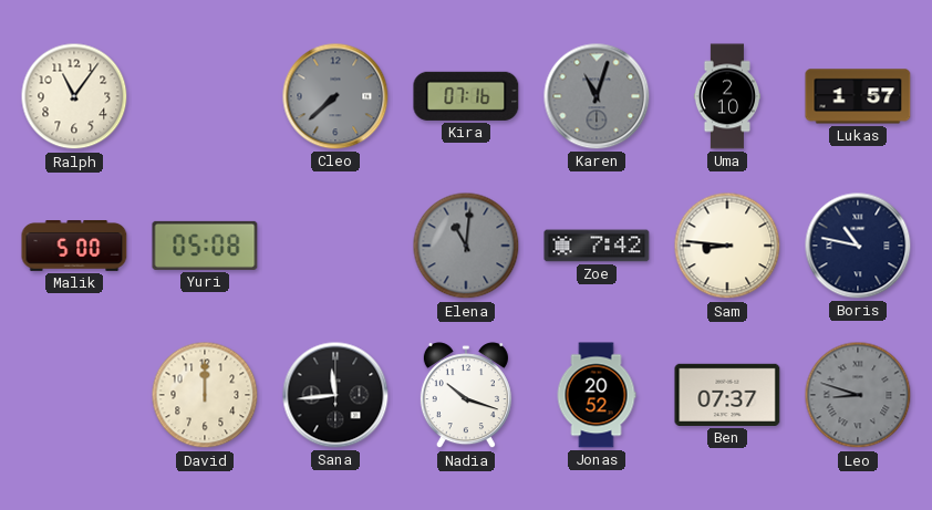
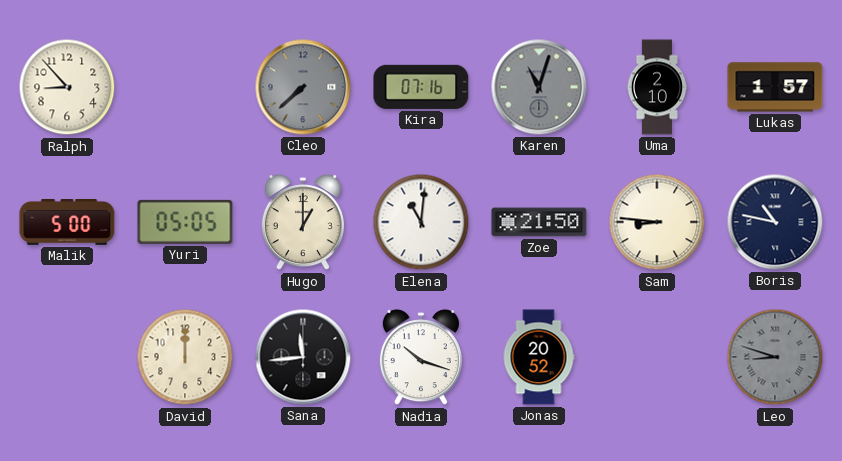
Ralph: 11:06 -> 8:53 (67, 87)
Yuri: 05:08 -> 05:05 (185, 222)
Hugo: none -> 1:00 (303, 223)
Elena dial: grey -> white (421, 222)
Zoe: 7:42 -> 21:50 (539, 222)
Ben: 07:37 -> none (727, 395)
